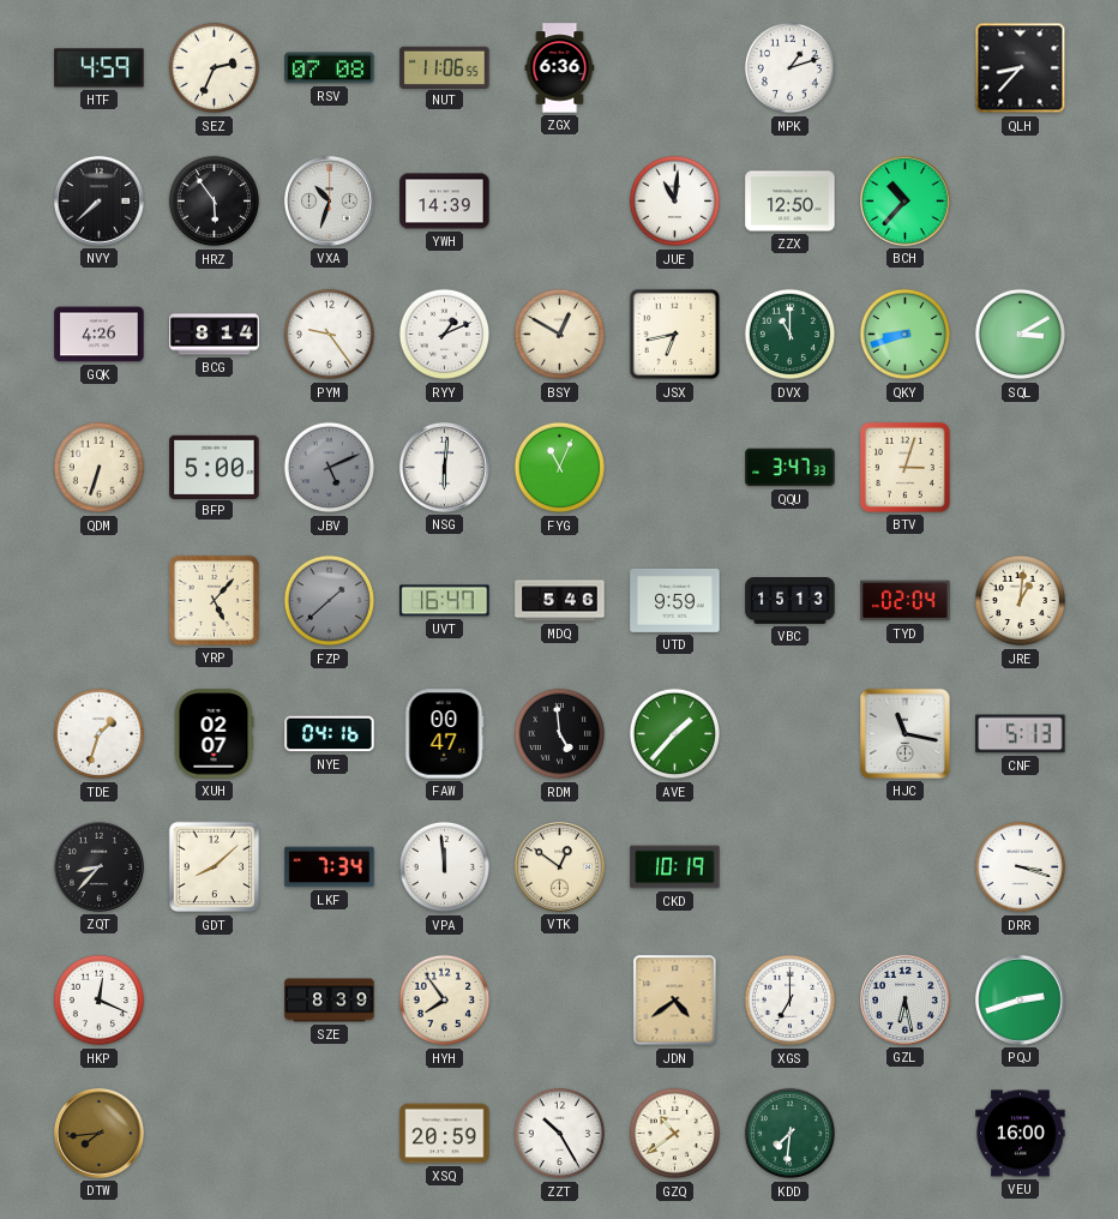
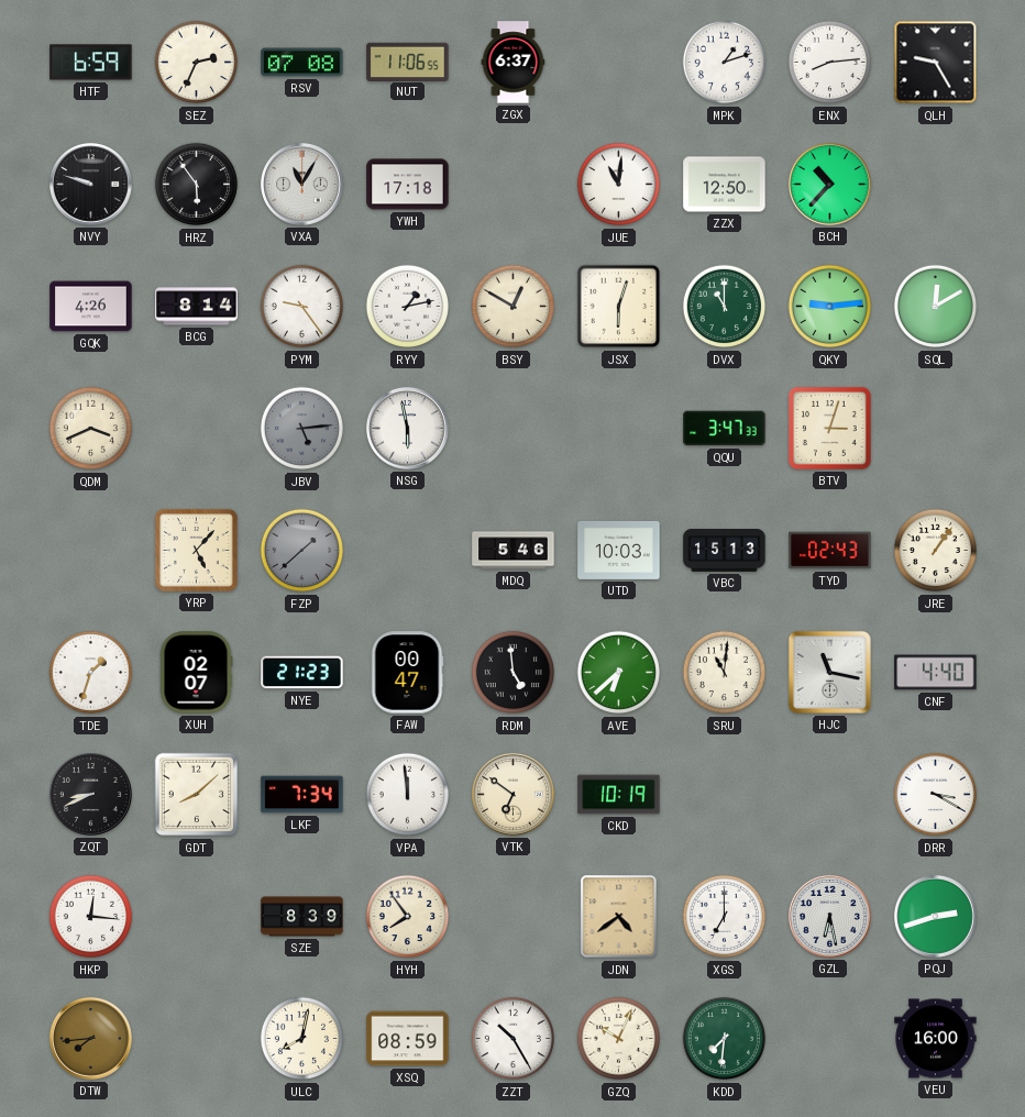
HTF: 4:59 -> 6:59 (91, 63)
ZGX: 6:36 -> 6:37 (514, 63)
ENX: none -> 8:14 (830, 63)
QLH: 8:37 -> 9:25 (936, 63)
NVY: 7:38 -> 9:48 (90, 184)
VXA: 10:33 -> 11:05 (301, 184)
YWH: 14:39 -> 17:18 (408, 185)
RYY: 1:11 -> 1:13 (408, 307)
JSX: 6:43 -> 6:03 (619, 307)
QKY: 8:42 -> 9:14 (830, 307)
SQL: 3:10 -> 12:10 (936, 307)
QDM: 6:33 -> 3:41 (91, 429)
BFP: 5:00 -> none (215, 467)
JBV: 5:11 -> 5:14 (302, 429)
NSG: 6:01 -> 5:58 (407, 428)
FYG: 11:04 -> none (560, 468)
UVT: 16:47 -> none (445, 601)
UTD: 9:59 -> 10:03 (619, 550)
TYD: 02:04 -> 02:43 (830, 551)
JRE: 1:01 -> 1:06 (936, 551)
NYE: 04:16 -> 21:23 (302, 673)
AVE: 1:37 -> 6:38 (619, 673)
SRU: none -> 11:01 (725, 673)
CNF: 5:13 -> 4:40 (936, 673)
ZQT: 8:37 -> 8:41 (90, 794)
VTK: 12:51 -> 6:51 (512, 794)
DRR: 3:18 -> 3:20 (936, 795)
HKP: 12:19 -> 12:16 (91, 917)
ULC: none -> 8:02 (302, 1039)
XSQ: 20:59 -> 08:59 (408, 1039)
GZQ: 10:39 -> 10:04 (619, 1039)
